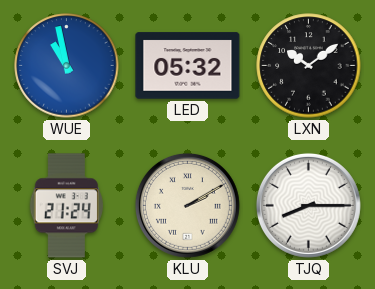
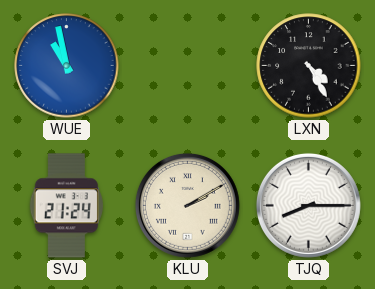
LED: 05:32 -> none (188, 66)
LXN: 10:09 -> 4:25 (309, 66)
